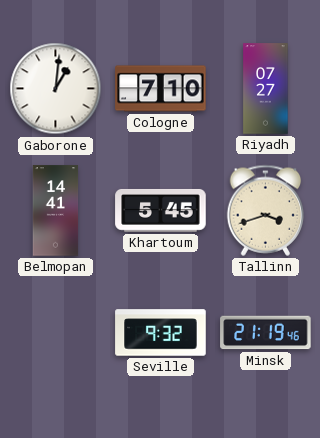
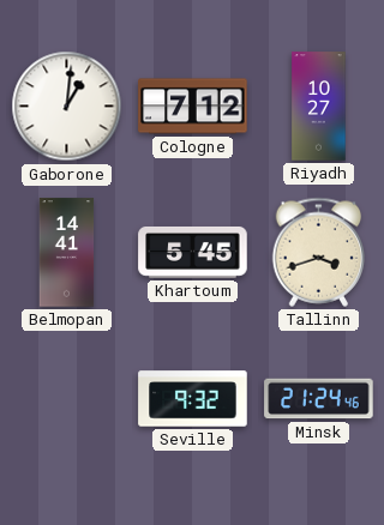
Cologne: 7:10 -> 7:12 (193, 107)
Riyadh: 07:27 -> 10:27 (319, 107)
Minsk: 21:19 -> 21:24 (319, 399)
